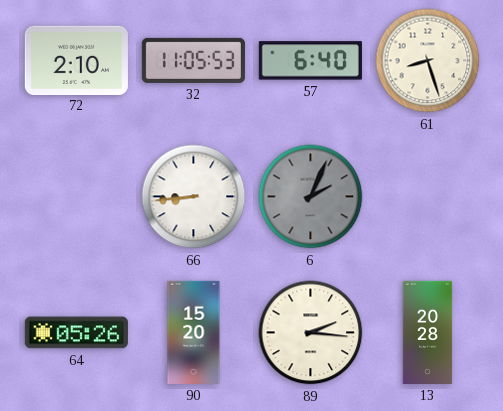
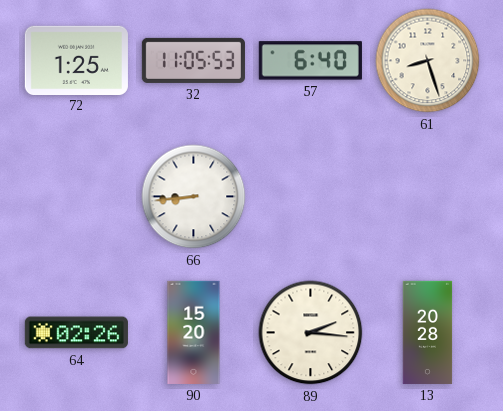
72: 2:10 -> 1:25 (76, 60)
6: 2:04 -> none (311, 197)
64: 05:26 -> 02:26 (76, 333)
